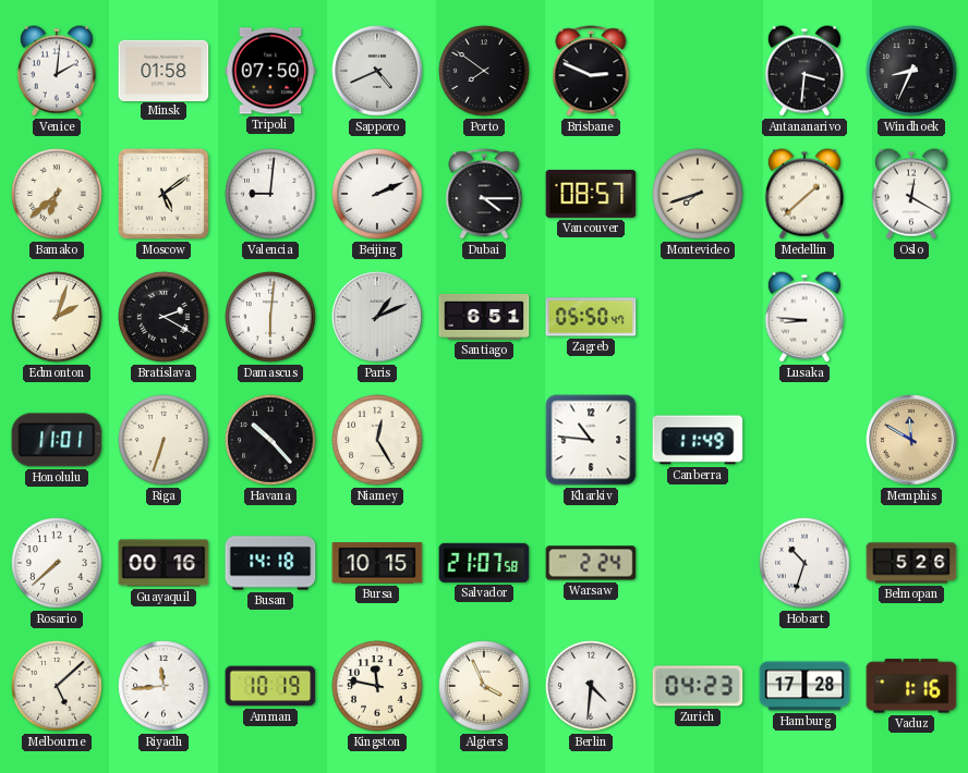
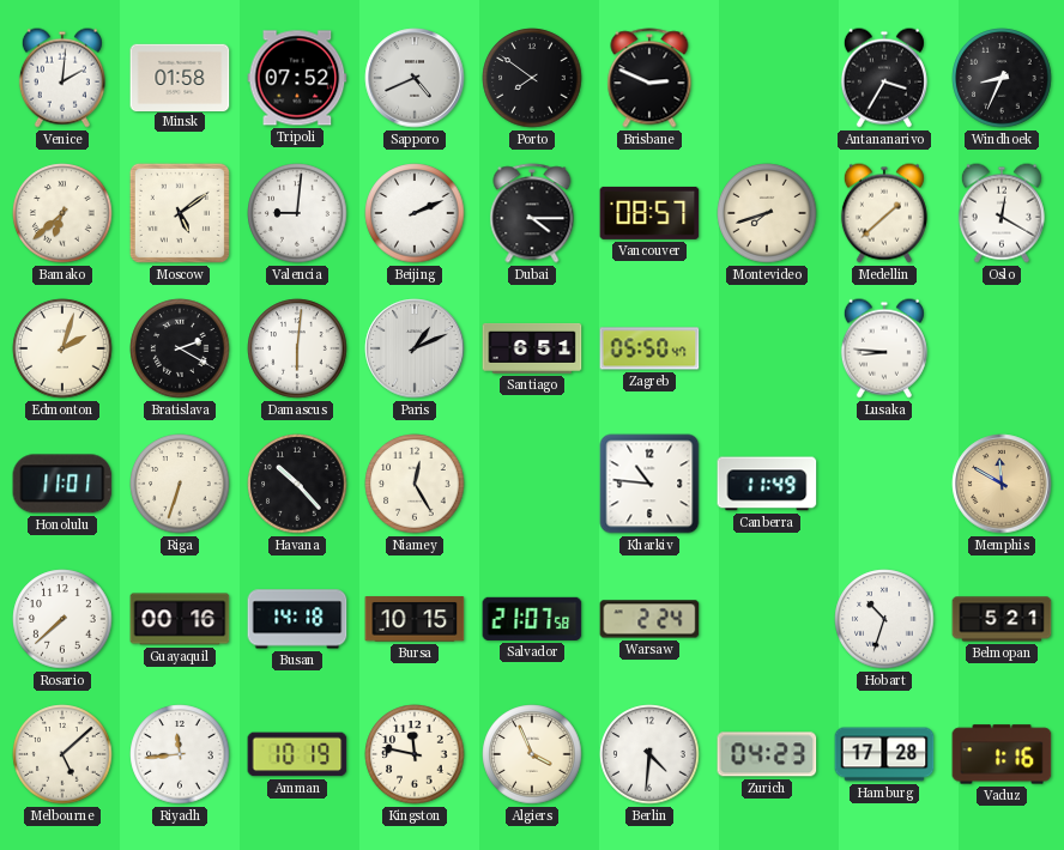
Tripoli: 07:50 -> 07:52 (297, 78)
Antananarivo: 3:31 -> 3:35 (884, 78)
Belmopan: 5:26 -> 5:21 (1002, 619)
